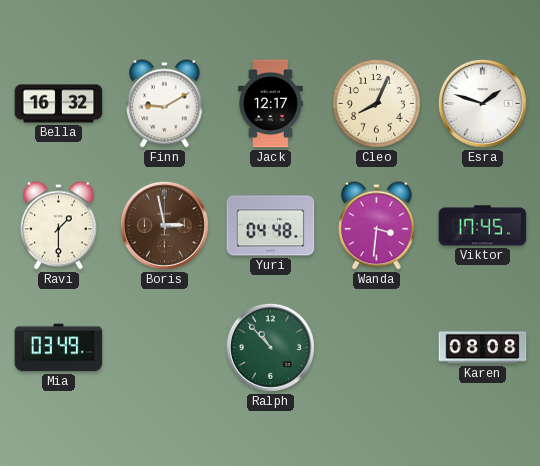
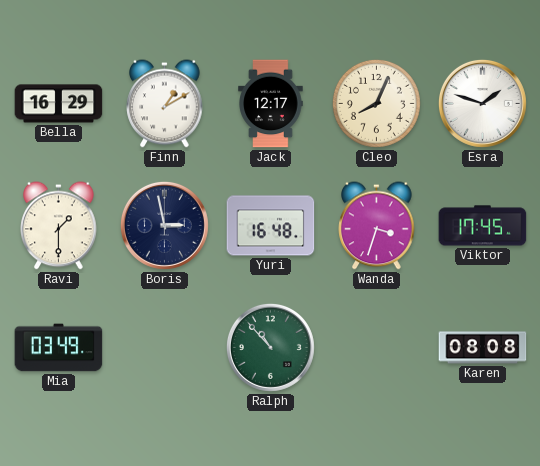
Bella: 16:32 -> 16:29 (59, 104)
Finn: 9:10 -> 1:10 (165, 104)
Boris dial: brown -> navy (164, 225)
Yuri: 04:48 -> 16:48 (271, 226)
Wanda: 3:31 -> 3:33 (377, 226)
